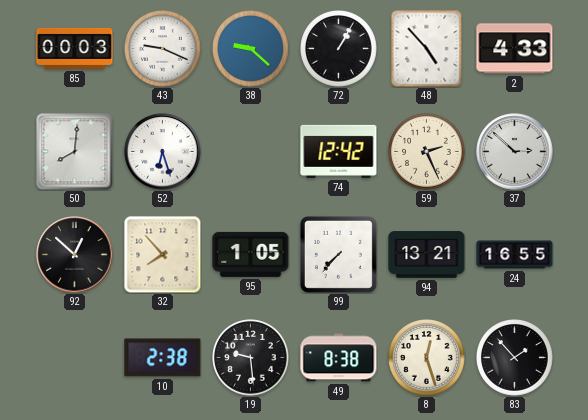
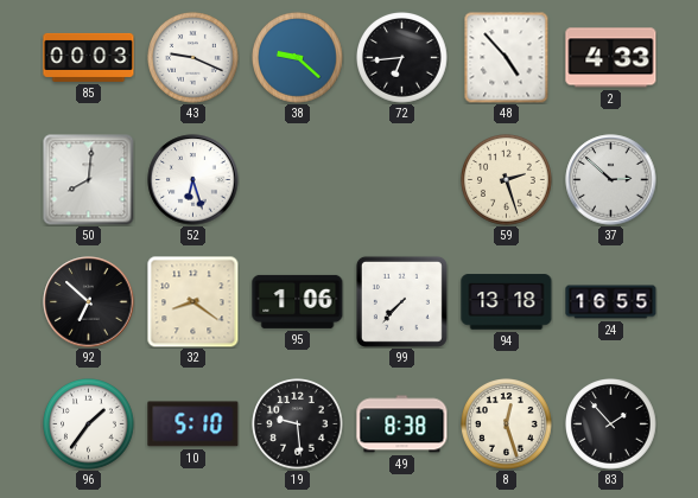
72: 1:05 -> 6:44 (402, 58)
74: 12:42 -> none (339, 151)
59: 2:26 -> 2:27 (507, 180)
92: 12:52 -> 6:52 (89, 302)
32: 7:53 -> 8:21 (192, 301)
95: 1:05 -> 1:06 (298, 301)
94: 13:21 -> 13:18 (507, 302)
96: none -> 1:36 (89, 424)
10: 2:38 -> 5:10 (193, 424)
